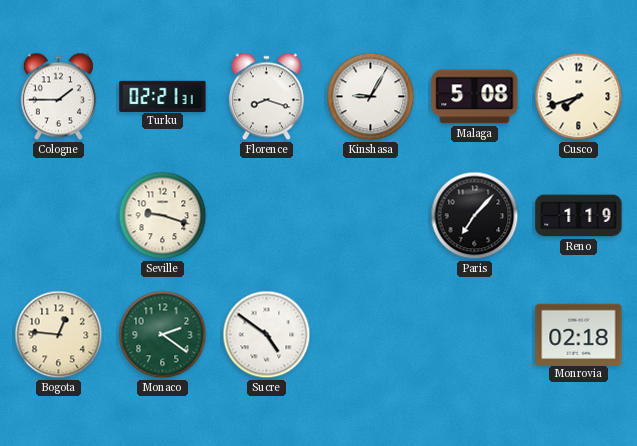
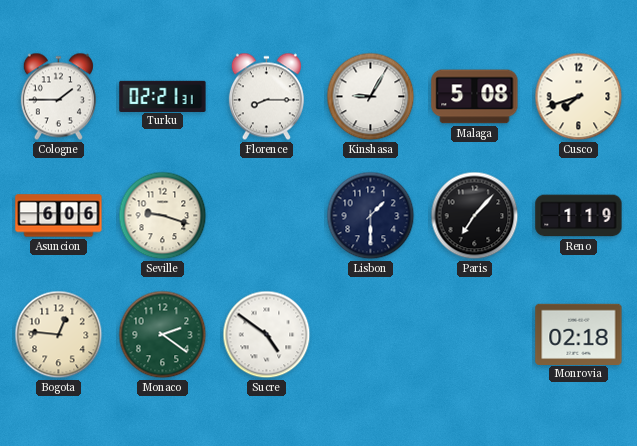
Florence: 8:18 -> 8:15 (266, 97)
Asuncion: none -> 6:06 (59, 216)
Lisbon: none -> 1:30 (371, 216)
